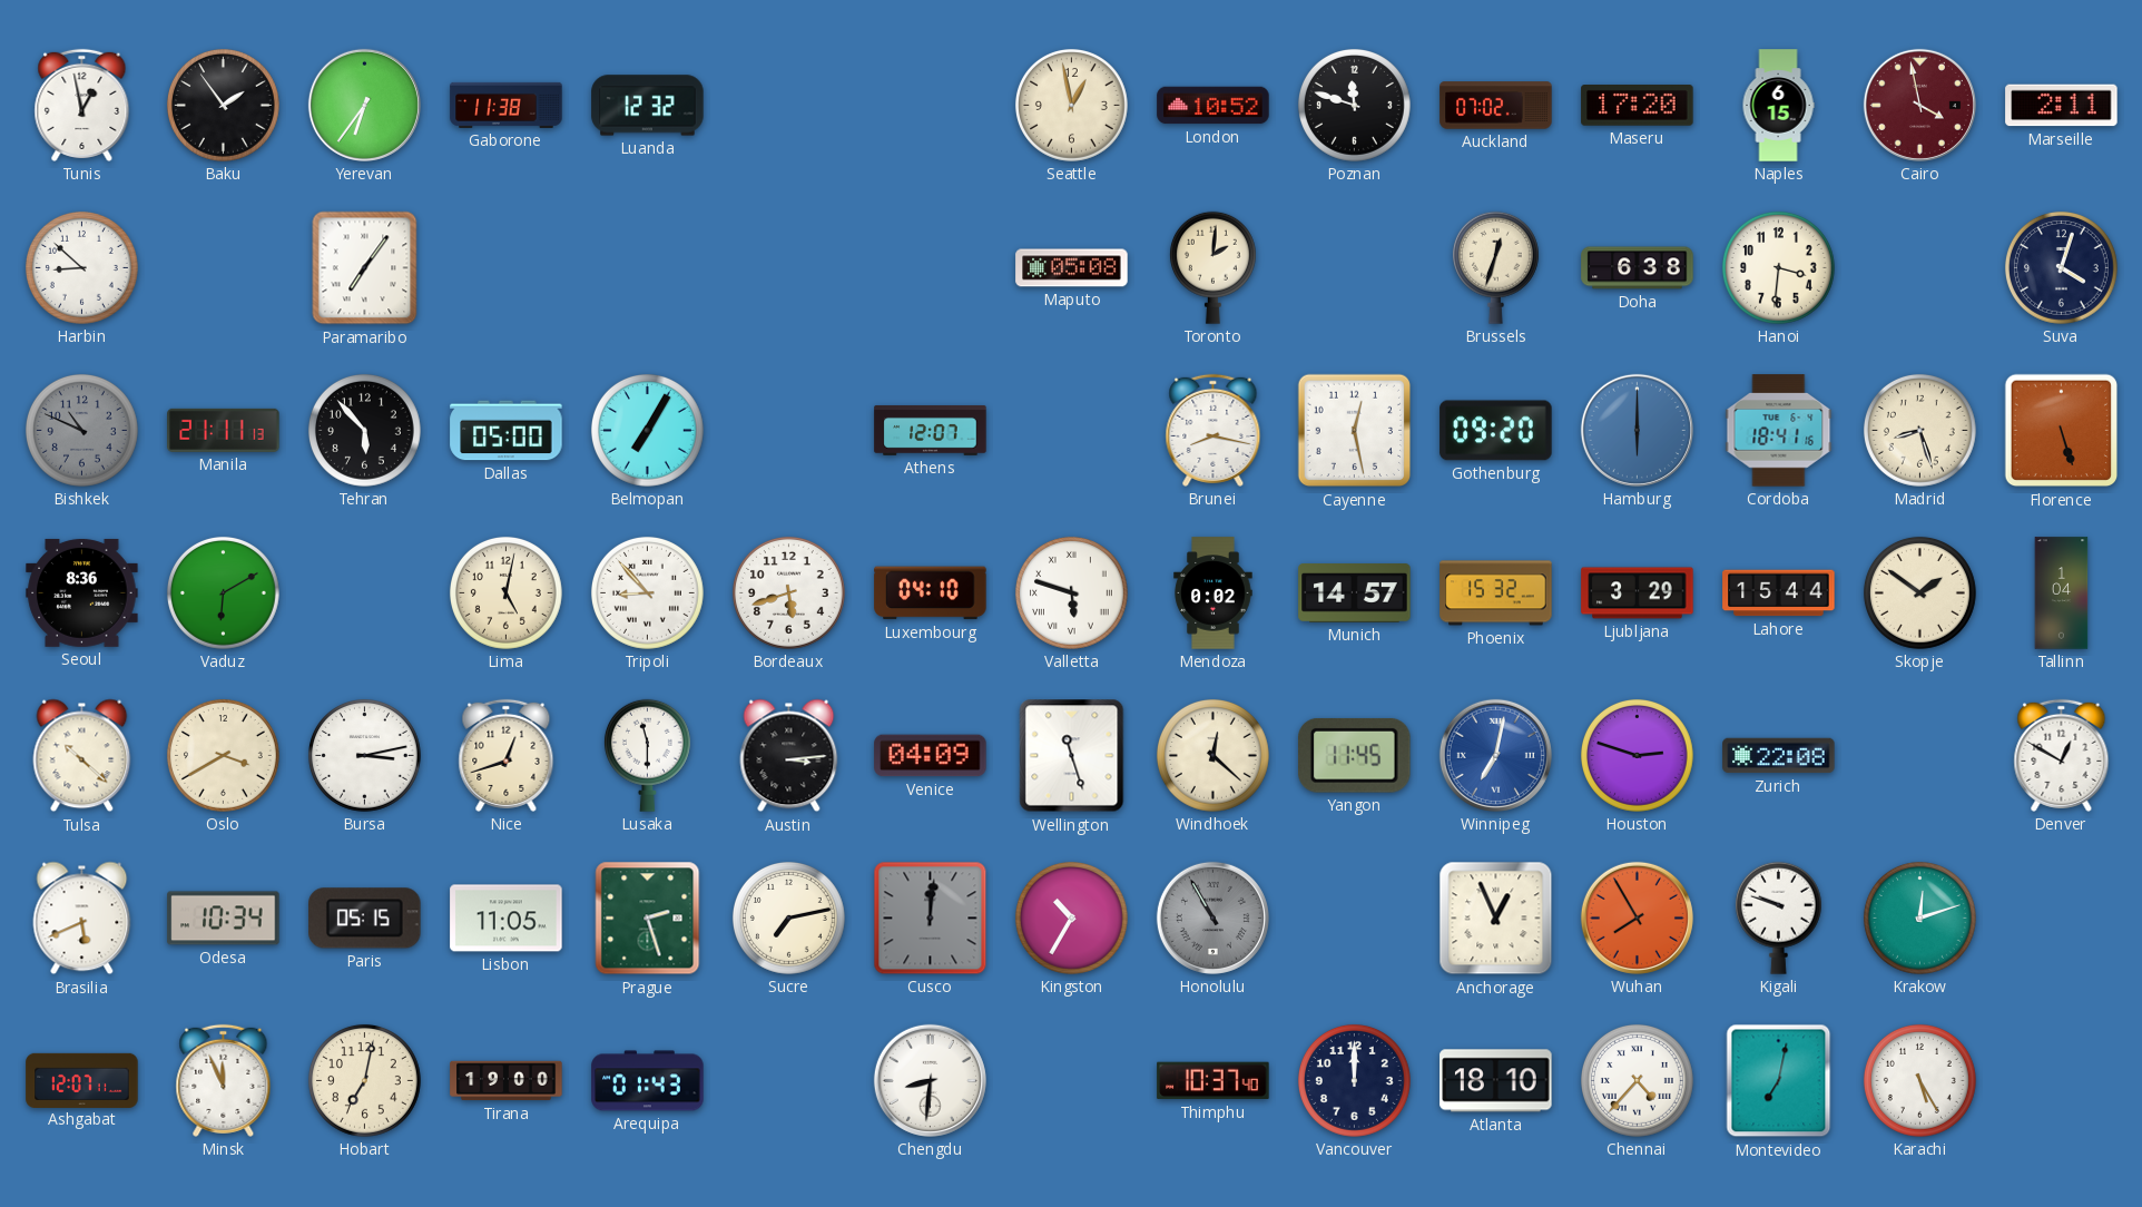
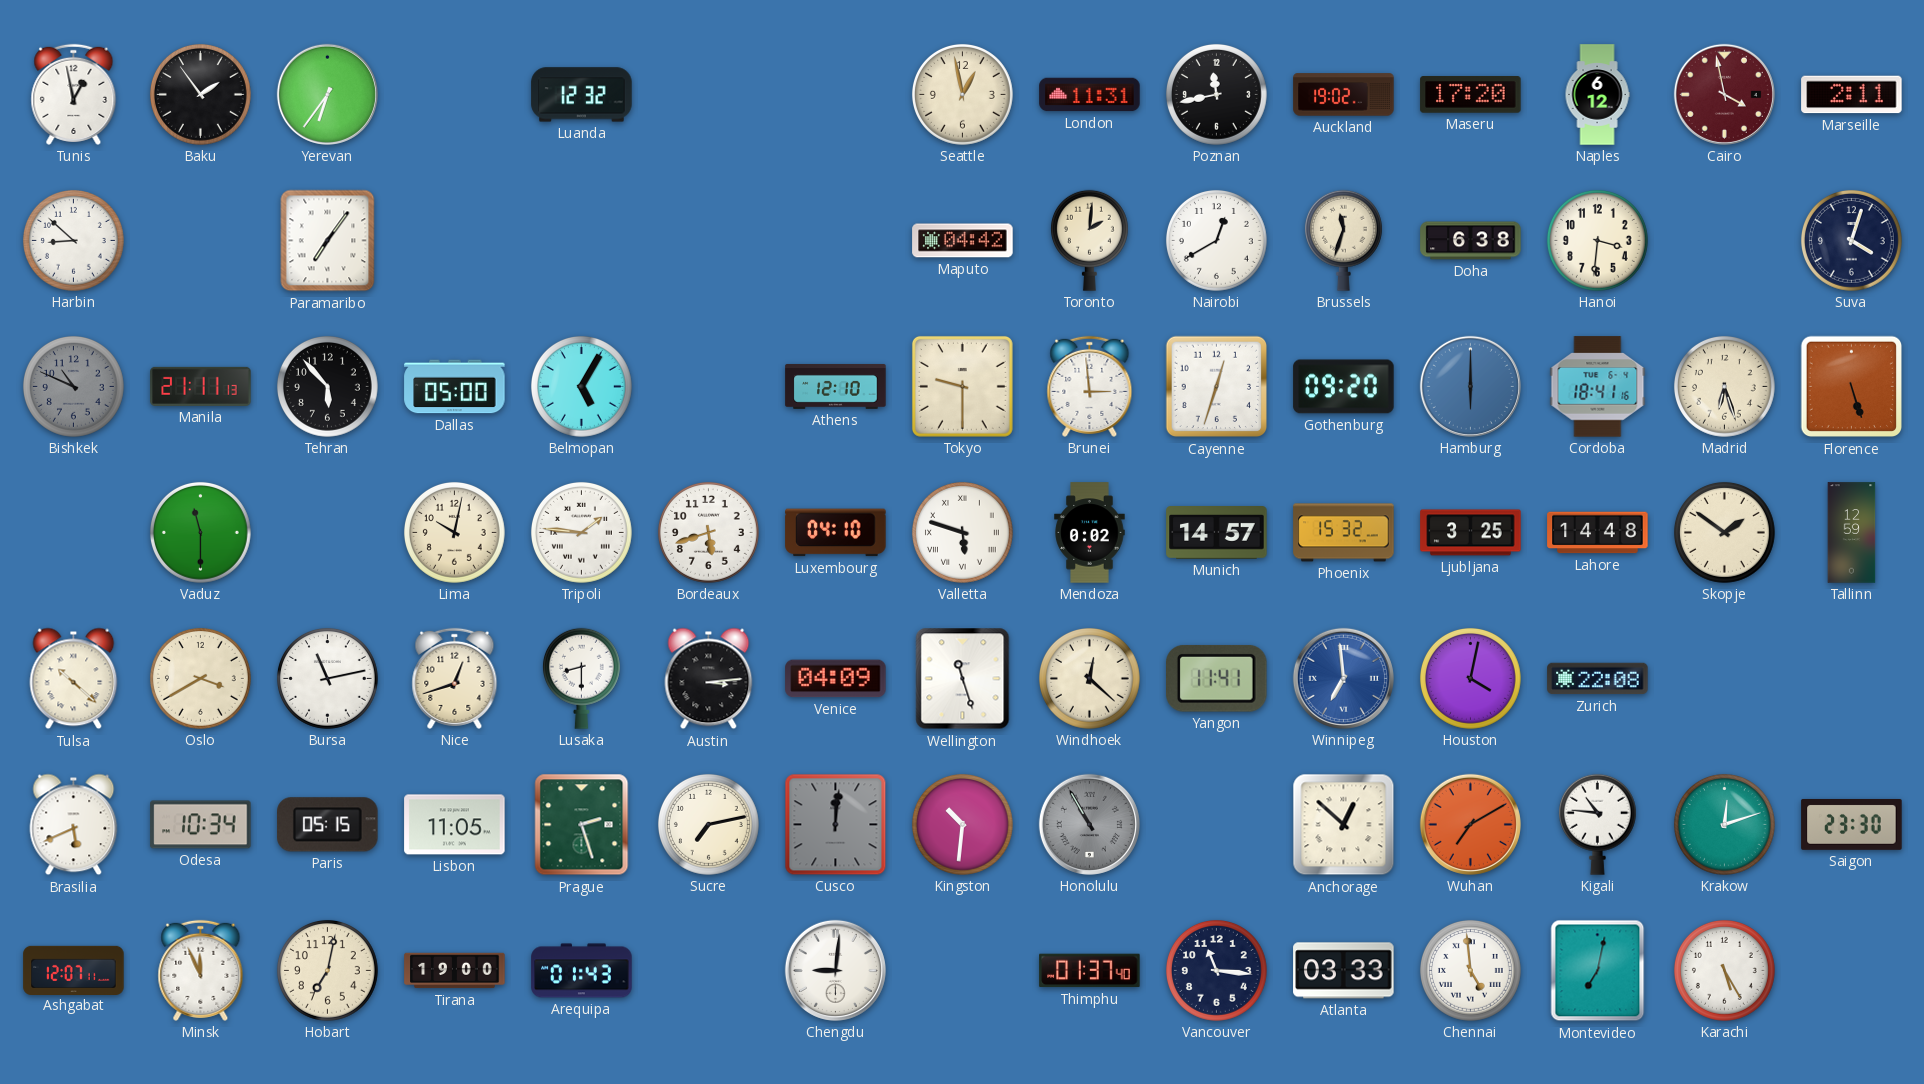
Gaborone: 11:38 -> none (507, 105)
London: 10:52 -> 11:31 (1090, 95)
Poznan: 11:48 -> 11:43 (1216, 94)
Auckland: 07:02 -> 19:02 (1344, 95)
Naples: 6:15 -> 6:12 (1597, 95)
Maputo: 05:08 -> 04:42 (963, 241)
Nairobi: none -> 12:40 (1216, 240)
Brussels: 12:33 -> 11:33 (1343, 240)
Belmopan: 7:05 -> 5:05 (581, 386)
Athens: 12:07 -> 12:10 (836, 386)
Tokyo: none -> 9:30 (962, 386)
Brunei: 8:17 -> 2:59 (1090, 386)
Cayenne: 12:28 -> 12:33 (1217, 387)
Madrid: 8:27 -> 6:27 (1724, 386)
Seoul: 8:36 -> none (82, 592)
Vaduz: 6:10 -> 11:30 (200, 532)
Lima: 5:02 -> 10:02 (454, 532)
Tripoli: 8:53 -> 1:46 (581, 532)
Ljubljana: 3:29 -> 3:25 (1471, 533)
Lahore: 15:44 -> 14:48 (1598, 533)
Tallinn: 1:04 -> 12:59 (1852, 533)
Bursa: 3:13 -> 11:13 (327, 678)
Lusaka: 11:30 -> 8:30 (581, 678)
Yangon: 11:45 -> 11:41 (1217, 679)
Winnipeg: 7:02 -> 6:59 (1343, 678)
Houston: 2:48 -> 4:02 (1470, 678)
Denver: 12:50 -> none (2062, 755)
Kingston: 10:35 -> 10:31 (962, 824)
Anchorage: 12:56 -> 12:52 (1344, 825)
Wuhan: 7:55 -> 7:10 (1470, 824)
Kigali: 9:48 -> 10:46 (1597, 824)
Saigon: none -> 23:30 (1852, 825)
Chengdu: 8:31 -> 9:01 (835, 970)
Thimphu: 10:37 -> 01:37 (1090, 971)
Vancouver: 12:00 -> 11:16 (1216, 970)
Atlanta: 18:10 -> 03:33 (1344, 971)
Chennai: 4:37 -> 4:59 (1470, 970)
